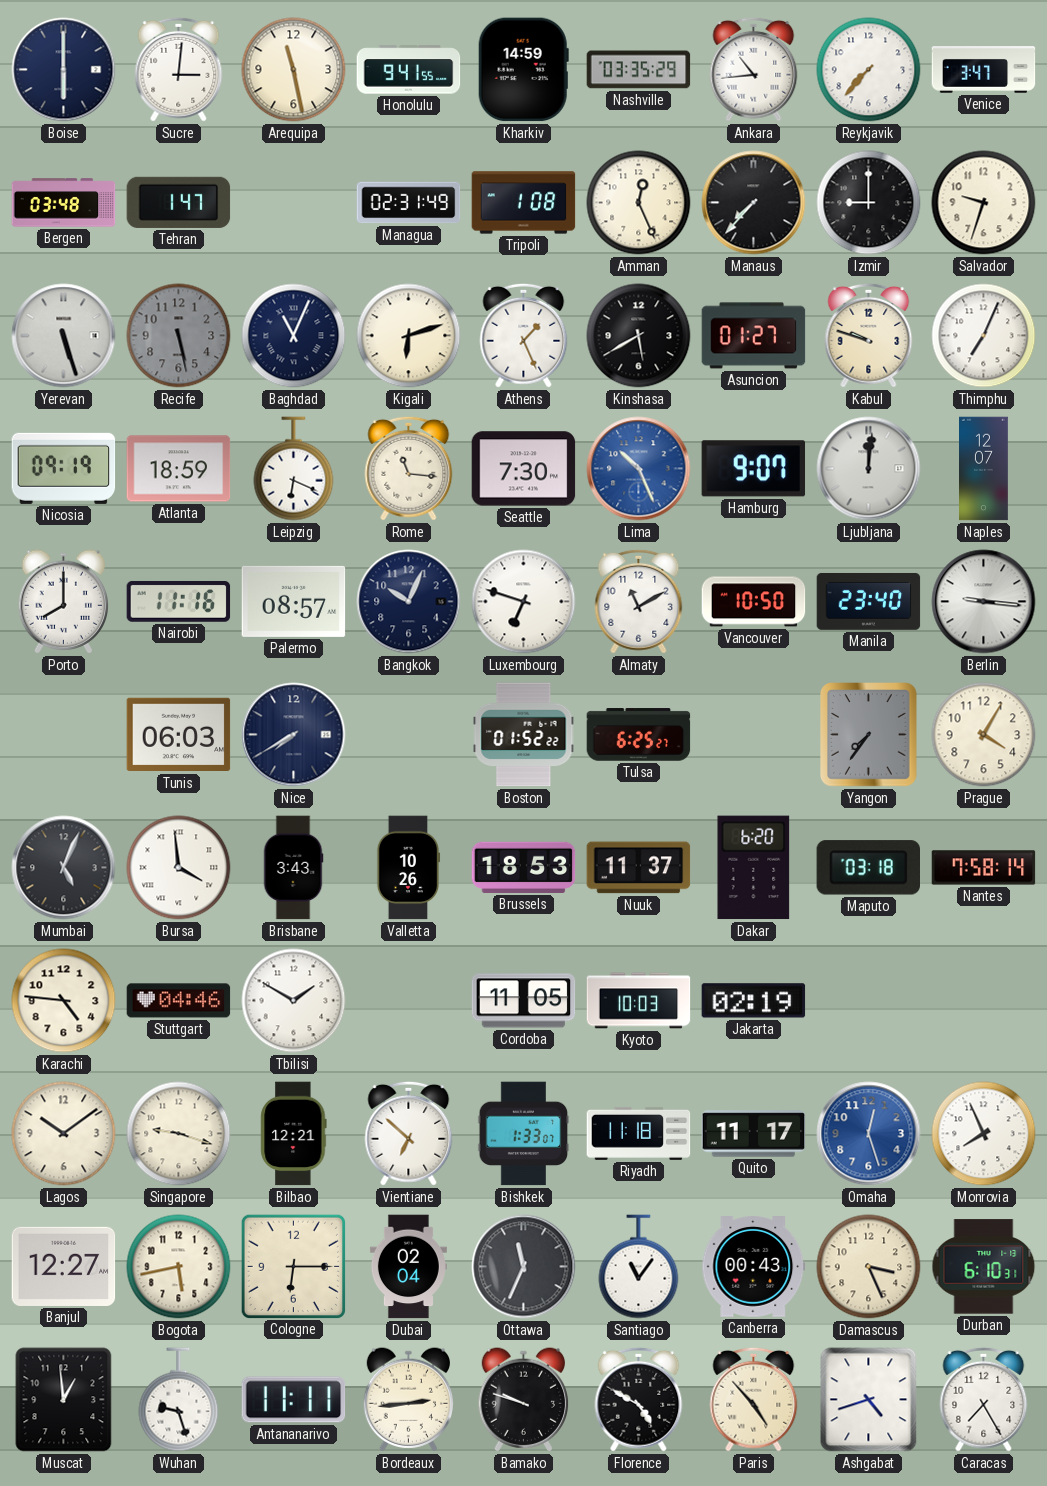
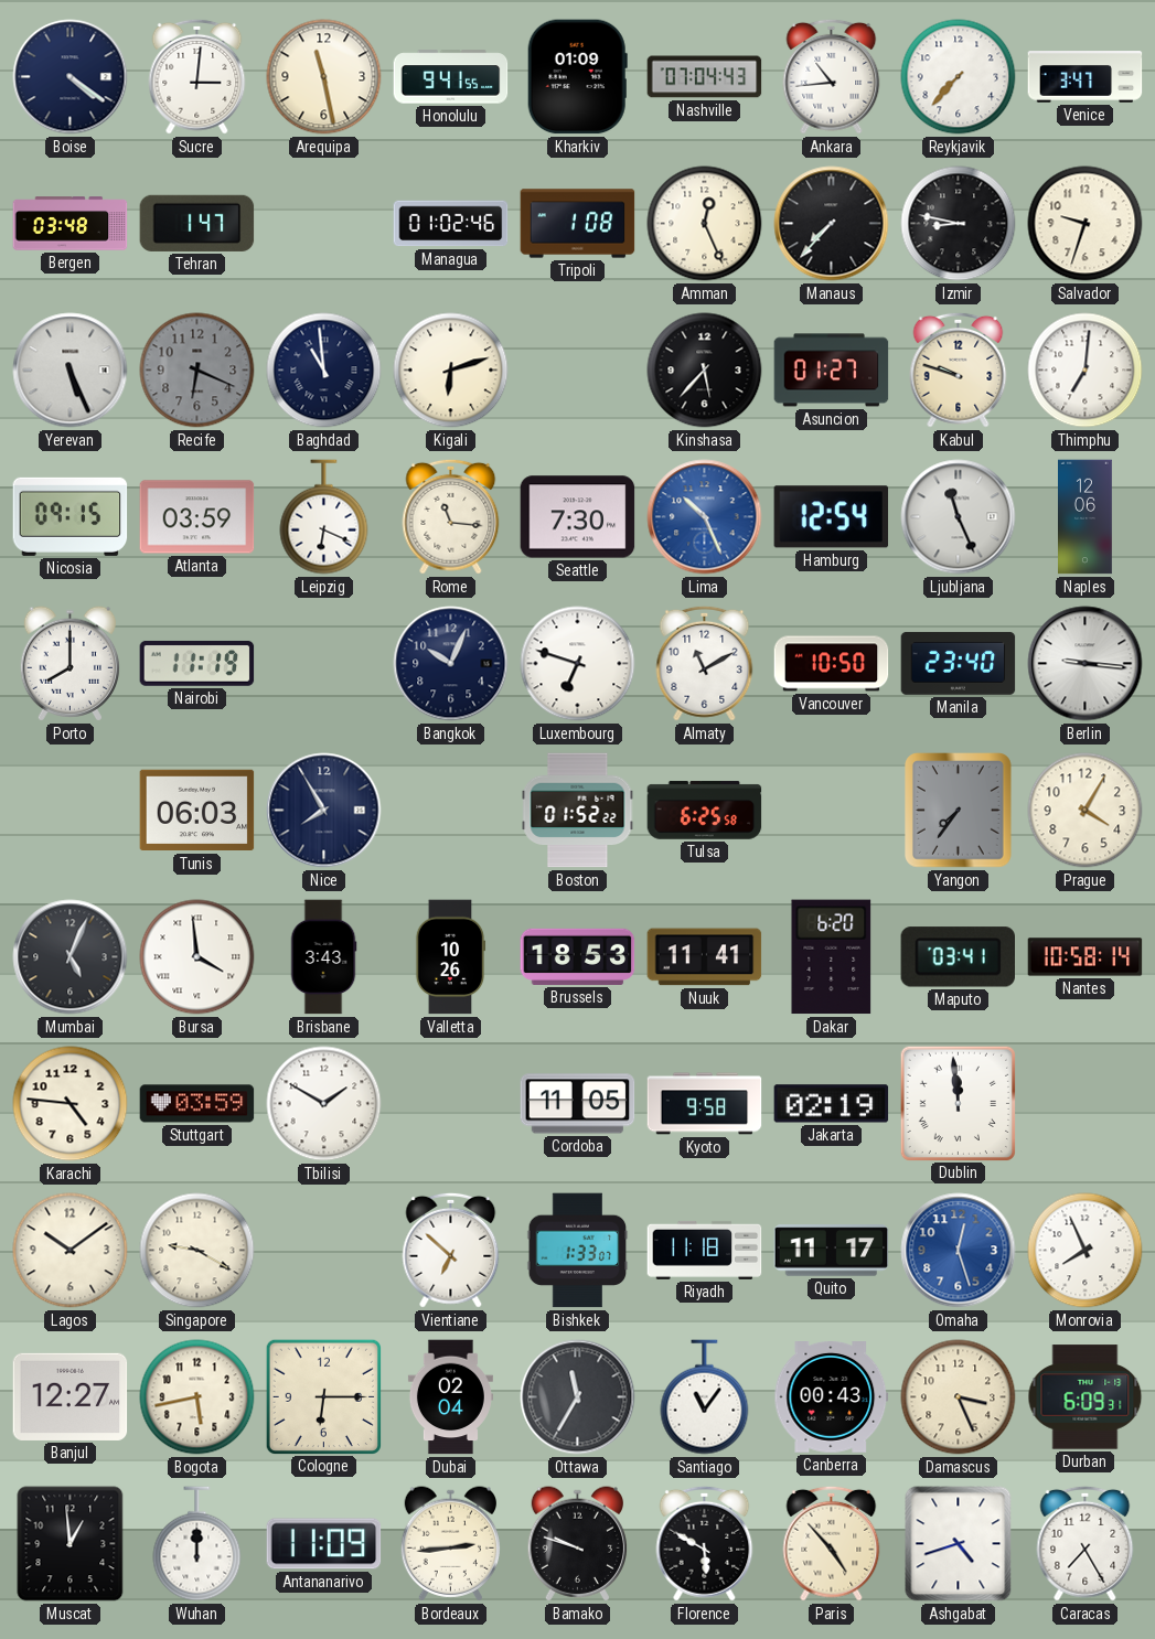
Boise: 6:00 -> 4:21 (71, 77)
Kharkiv: 14:59 -> 01:09 (577, 77)
Nashville: 03:35 -> 07:04 (705, 77)
Managua: 02:31 -> 01:02 (451, 224)
Izmir: 9:00 -> 8:47 (959, 224)
Yerevan: 5:27 -> 5:26 (71, 371)
Recife: 5:28 -> 6:19 (197, 371)
Baghdad: 11:04 -> 10:59 (324, 371)
Athens: 1:26 -> none (524, 335)
Kinshasa: 5:40 -> 5:37 (705, 371)
Thimphu: 7:04 -> 7:01 (1086, 371)
Nicosia: 09:19 -> 09:15 (71, 516)
Atlanta: 18:59 -> 03:59 (197, 517)
Hamburg: 9:07 -> 12:54 (832, 517)
Ljubljana: 12:01 -> 11:26 (959, 517)
Naples: 12:07 -> 12:06 (1086, 517)
Nairobi: 11:16 -> 11:19 (197, 663)
Palermo: 08:57 -> none (294, 601)
Nice: 7:40 -> 7:55 (324, 811)
Tulsa: 6:25:27 -> 6:25:58 (705, 811)
Nuuk: 11:37 -> 11:41 (705, 957)
Maputo: 03:18 -> 03:41 (959, 957)
Nantes: 7:58 -> 10:58 (1086, 957)
Stuttgart: 04:46 -> 03:59 (197, 1104)
Kyoto: 10:03 -> 9:58 (705, 1104)
Dublin: none -> 11:59 (958, 1103)
Singapore: 9:18 -> 9:20 (197, 1251)
Bilbao: 12:21 -> none (294, 1134)
Ottawa: 11:34 -> 11:35 (578, 1397)
Durban: 6:10 -> 6:09 (1086, 1397)
Wuhan: 9:27 -> 12:00 (197, 1544)
Antananarivo: 11:11 -> 11:09 (324, 1544)
Florence: 4:50 -> 5:50 (705, 1543)
